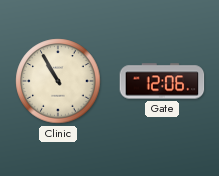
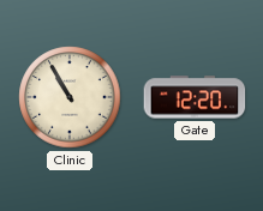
Gate: 12:06 -> 12:20 (195, 97)
